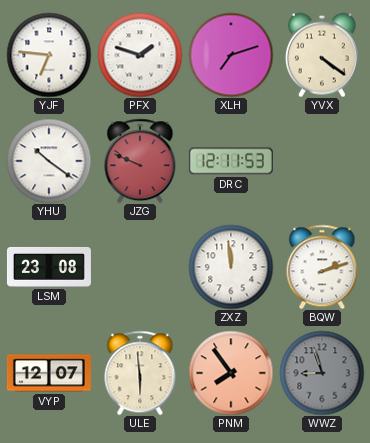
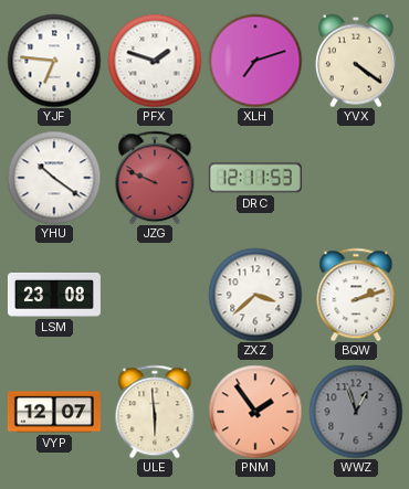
ZXZ: 11:59 -> 3:38 (255, 295)
PNM: 7:54 -> 1:54 (255, 412)
WWZ: 8:57 -> 12:57 (356, 412)
